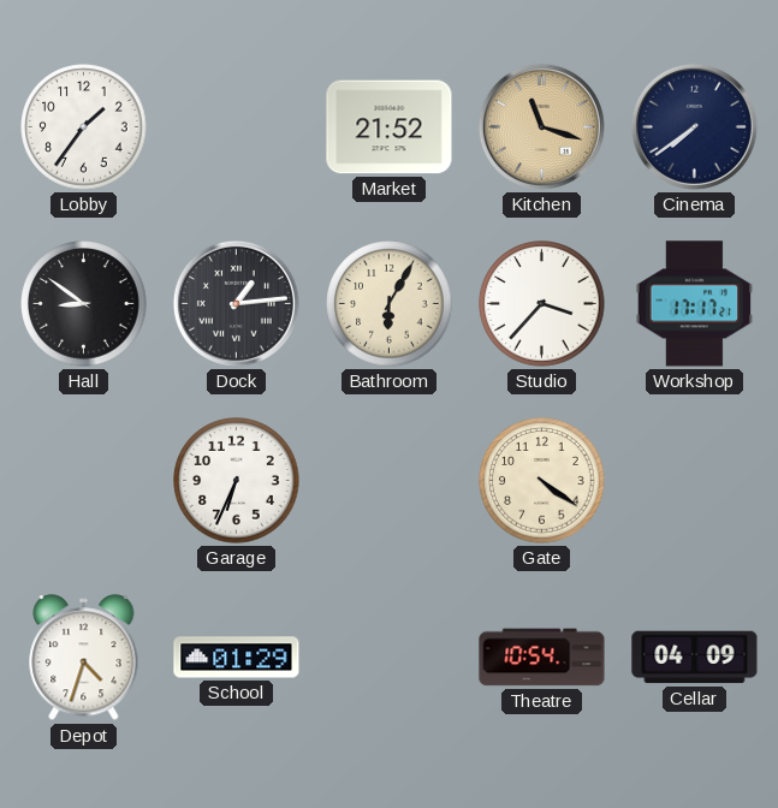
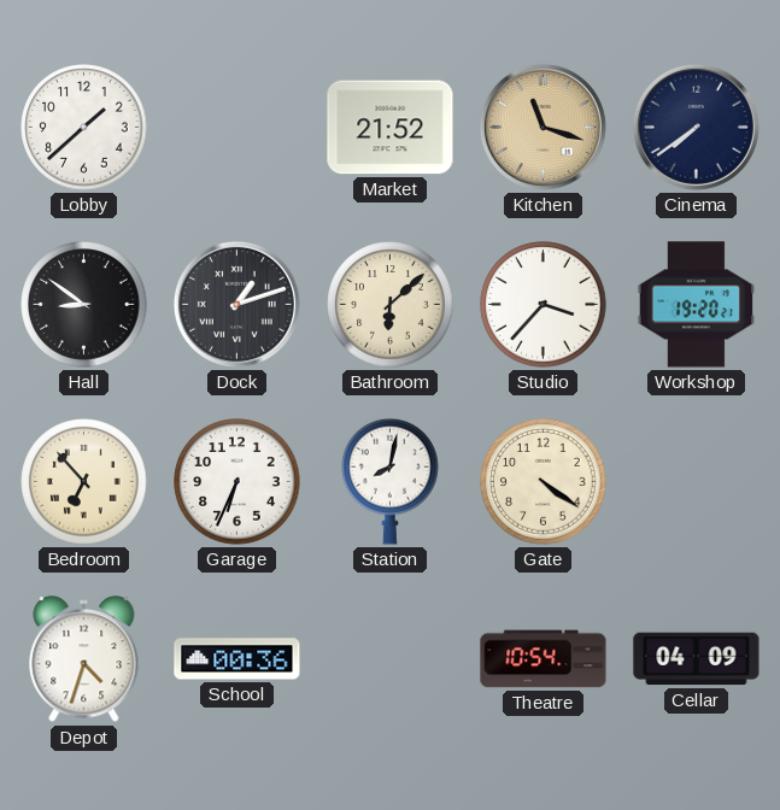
Lobby: 1:36 -> 1:38 (84, 128)
Dock: 1:14 -> 1:12 (236, 304)
Bathroom: 6:05 -> 6:08 (391, 305)
Workshop: 17:17 -> 19:20 (697, 305)
Bedroom: none -> 6:53 (84, 482)
Station: none -> 8:02 (391, 481)
School: 01:29 -> 00:36 (237, 659)
